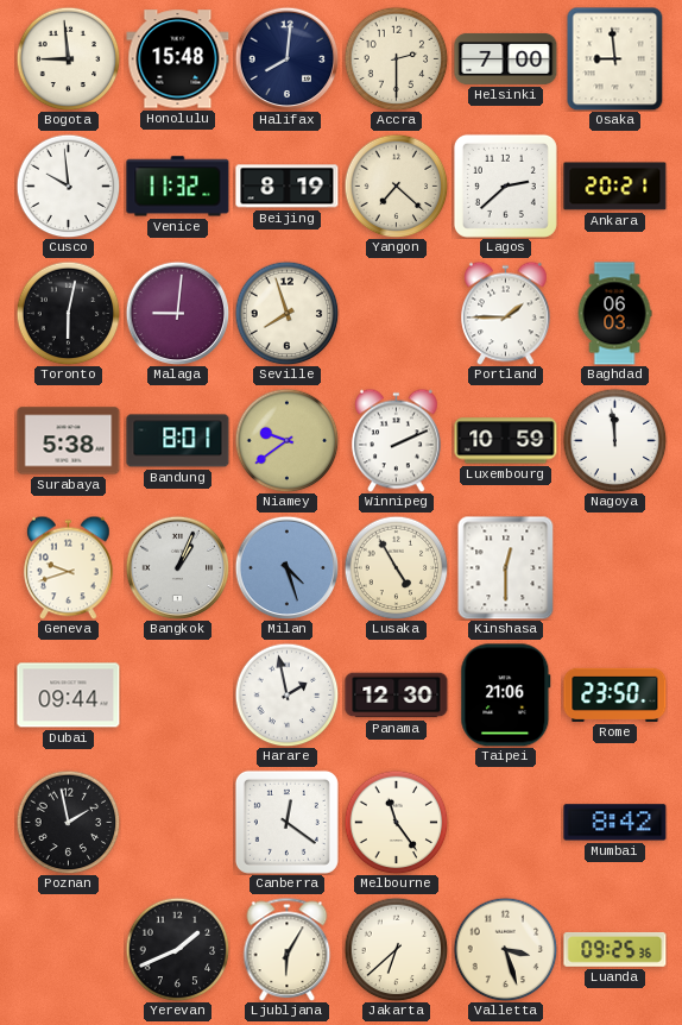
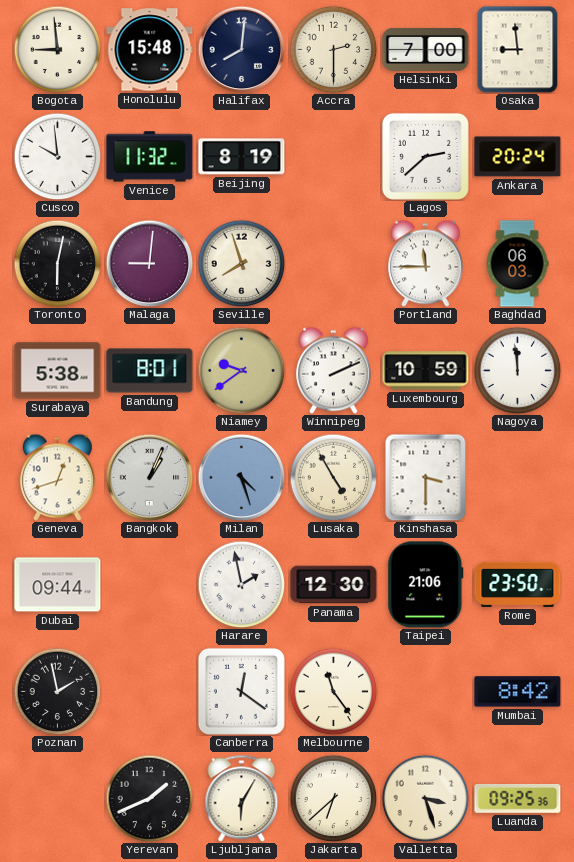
Yangon: 7:22 -> none (396, 185)
Ankara: 20:21 -> 20:24 (518, 157)
Portland: 1:45 -> 11:45 (426, 263)
Geneva: 9:42 -> 12:42 (58, 477)
Kinshasa: 12:30 -> 3:30 (426, 477)
